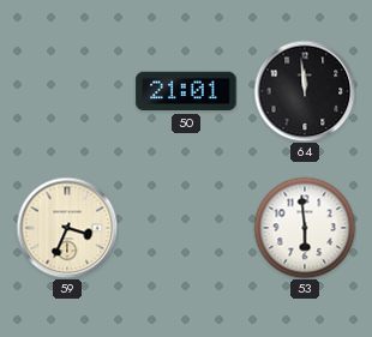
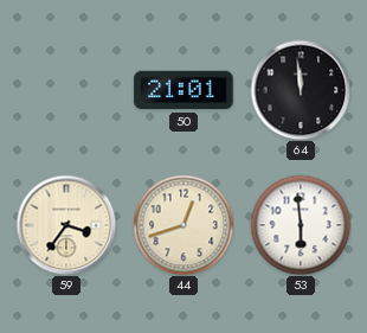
59: 3:34 -> 3:36 (66, 225)
44: none -> 12:42 (183, 225)
